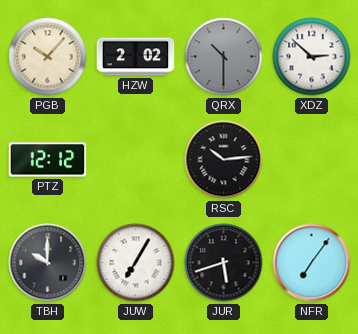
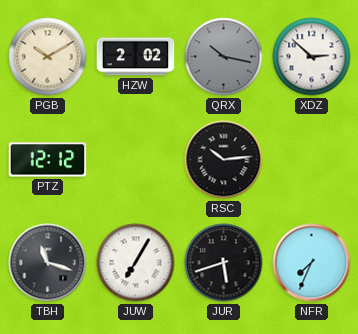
PGB: 10:07 -> 10:10 (48, 57)
QRX: 10:30 -> 10:17 (224, 57)
TBH: 10:00 -> 11:18 (48, 263)
NFR: 7:06 -> 7:34 (312, 263)
